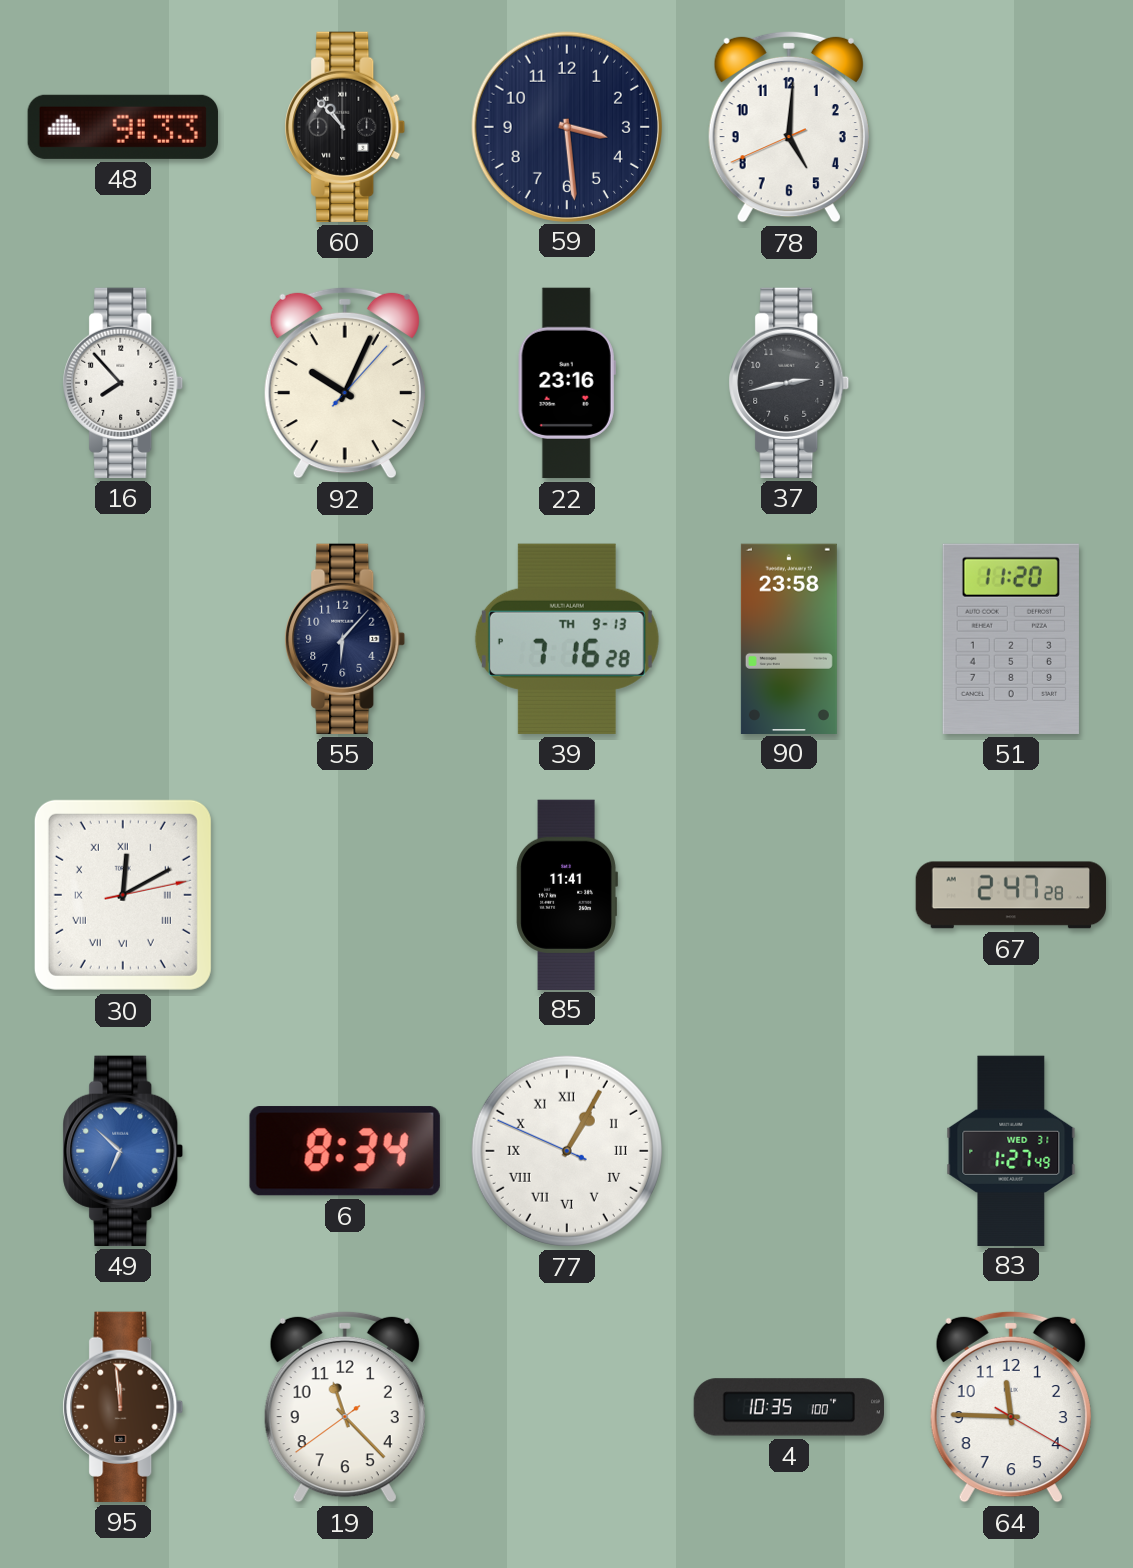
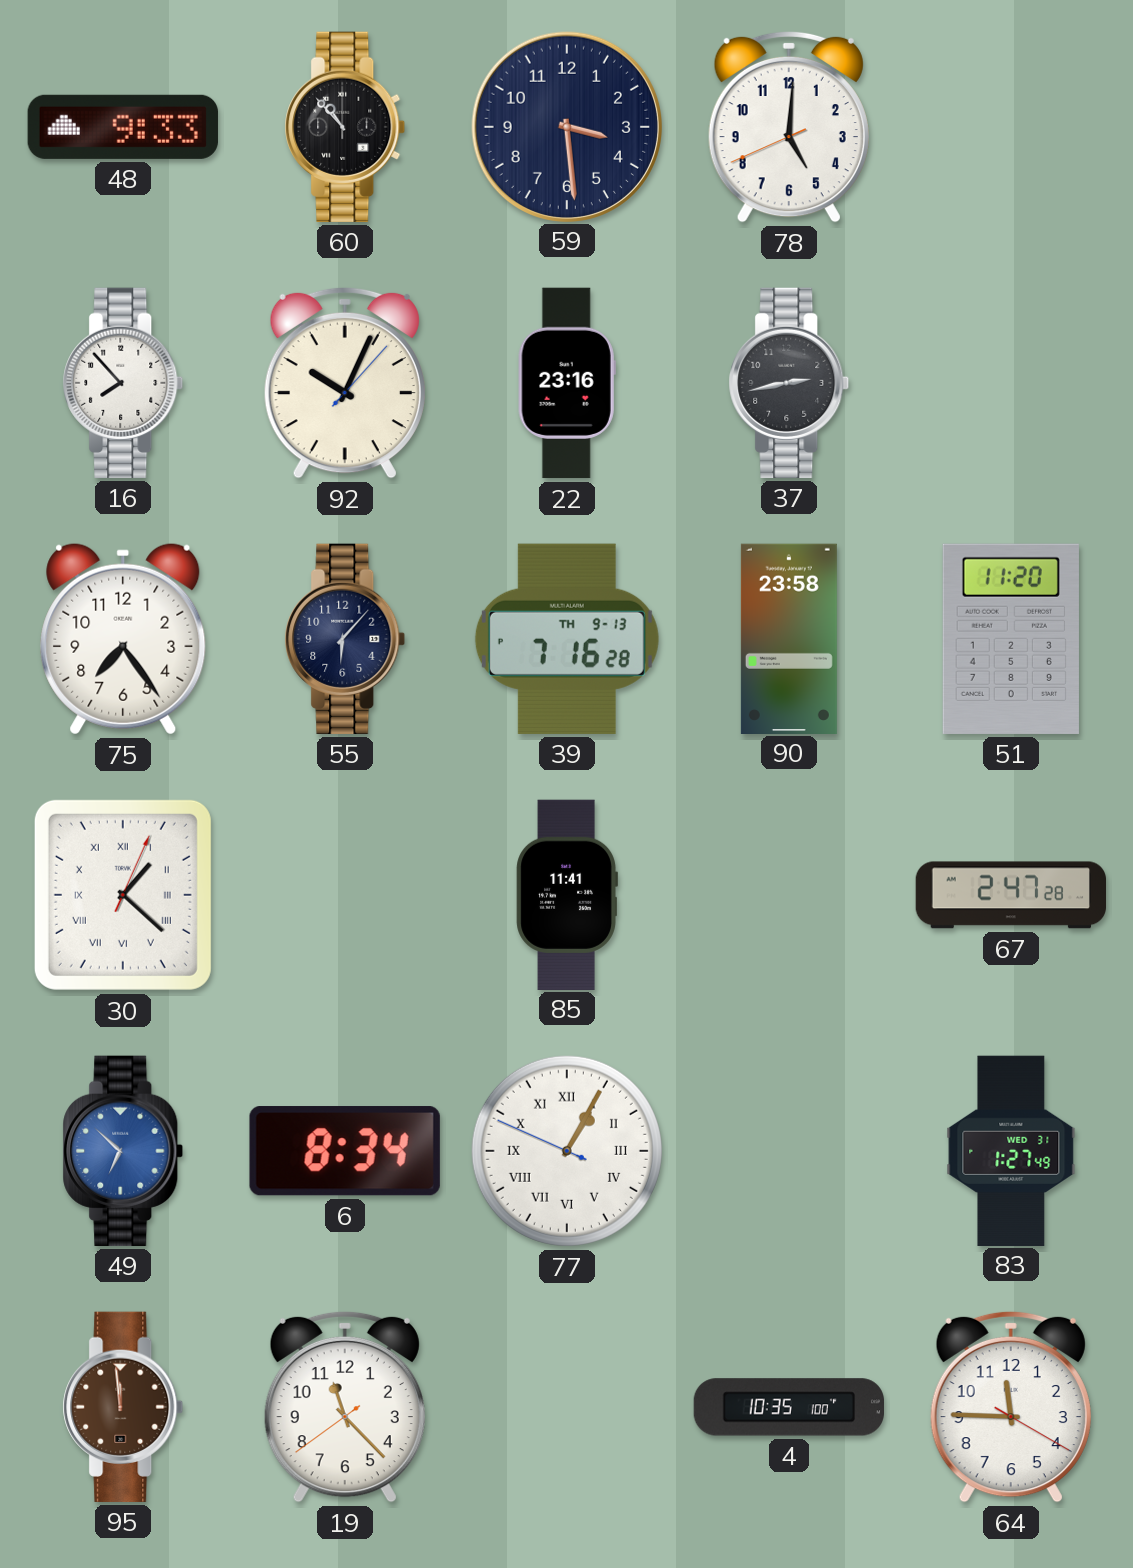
75: none -> 7:24 (123, 639)
30: 12:10 -> 1:22 (123, 895)
